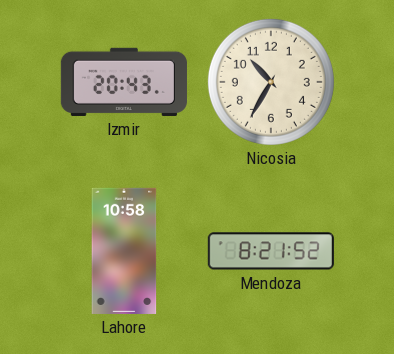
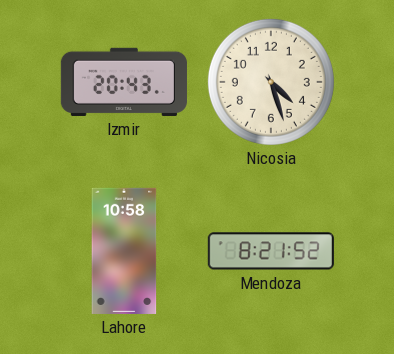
Nicosia: 10:35 -> 4:27 (271, 82)
